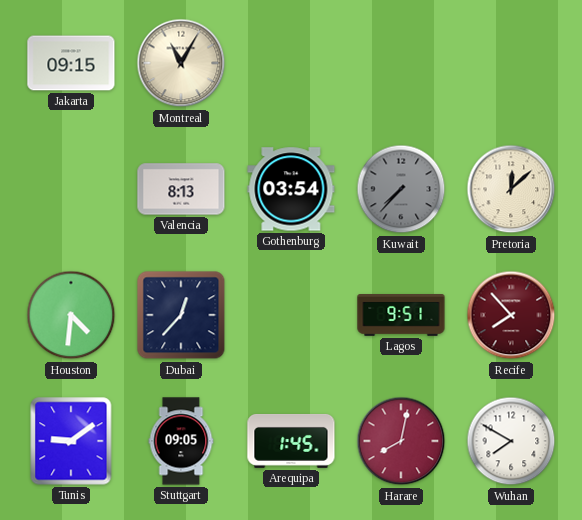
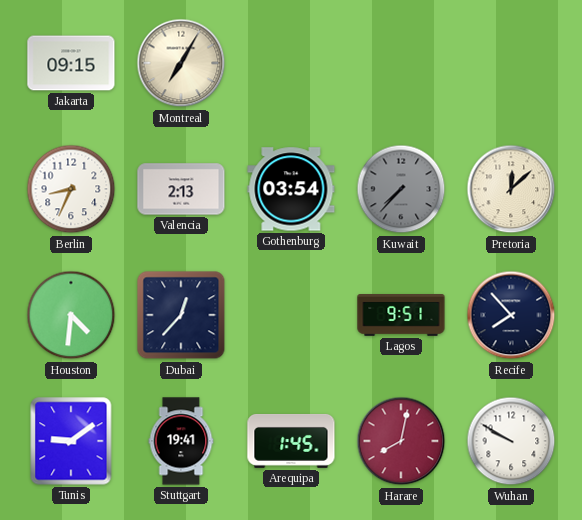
Montreal: 11:05 -> 7:05 (181, 63)
Berlin: none -> 8:34 (71, 189)
Valencia: 8:13 -> 2:13 (181, 189)
Recife dial: burgundy -> navy (511, 315)
Stuttgart: 09:05 -> 19:41 (181, 441)
Wuhan: 7:50 -> 9:50 (511, 441)
